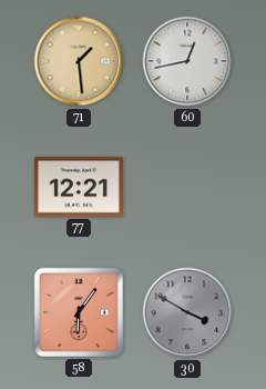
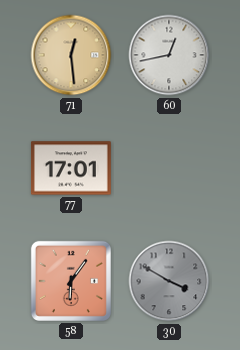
71: 1:29 -> 12:29 (71, 55)
77: 12:21 -> 17:01 (71, 168)
